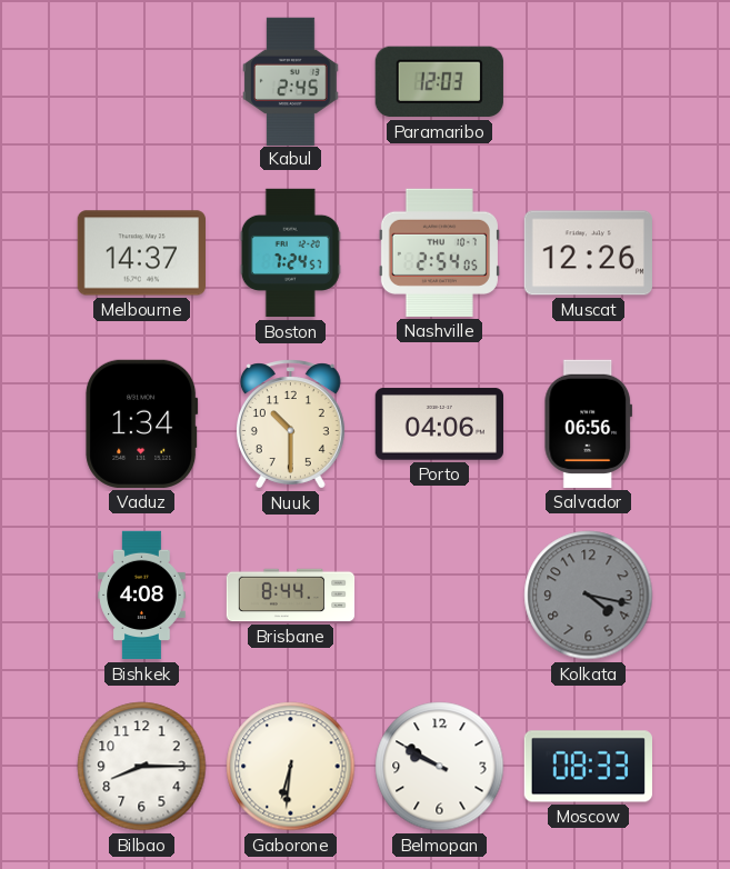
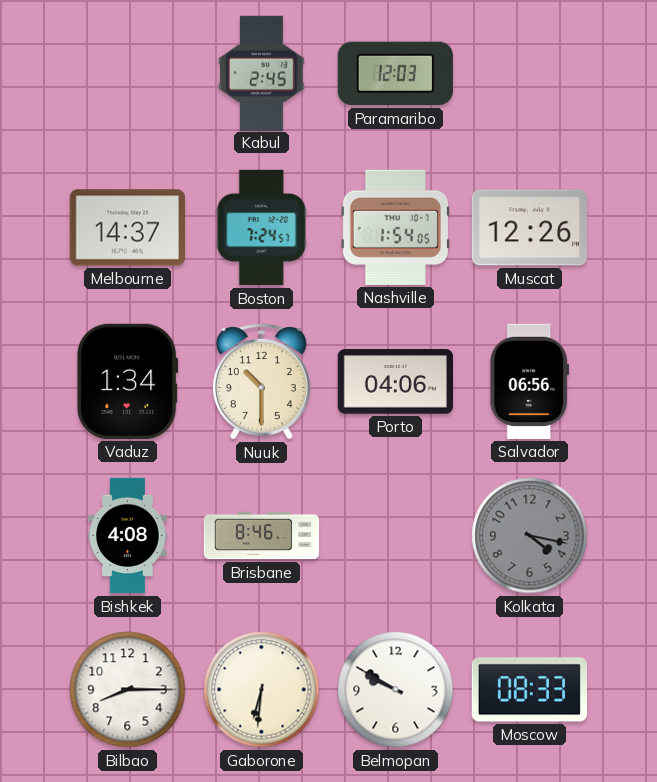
Nashville: 2:54 -> 1:54 (395, 227)
Brisbane: 8:44 -> 8:46 (262, 536)
